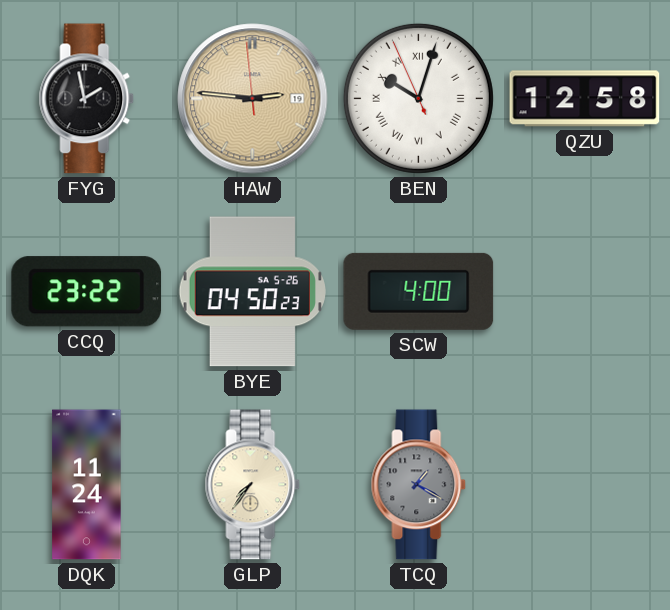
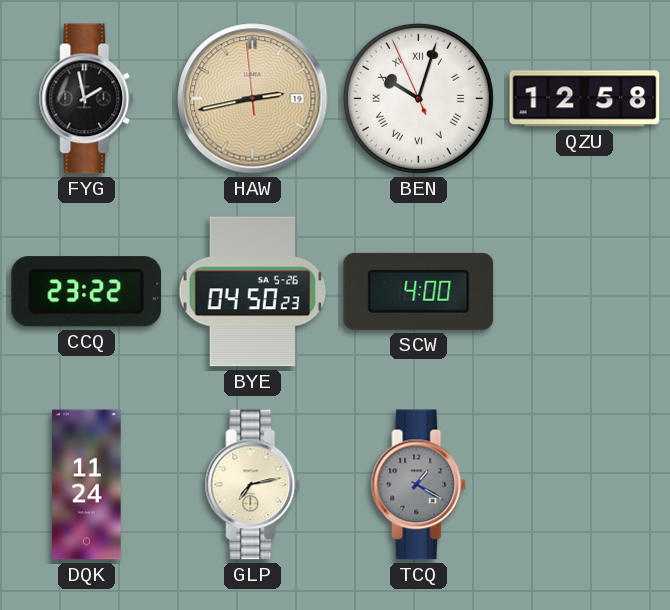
HAW: 2:45 -> 2:42 (253, 99)
GLP: 7:36 -> 7:13 (253, 485)
